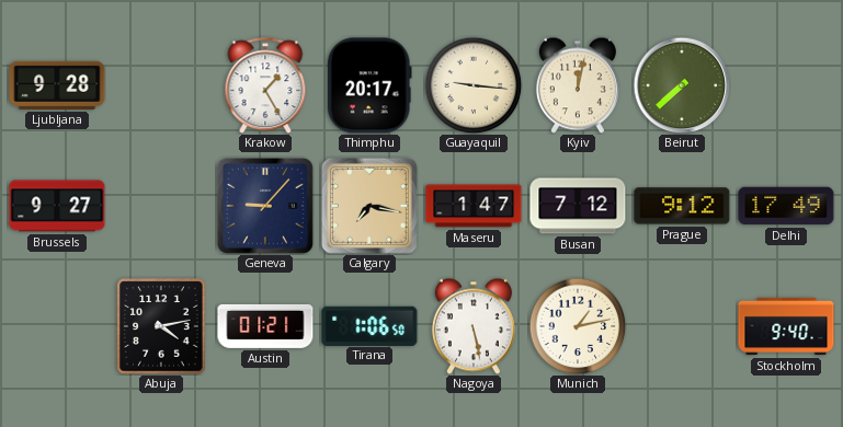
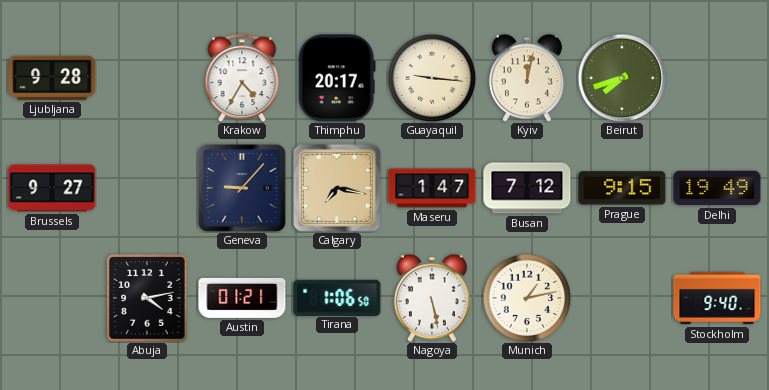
Krakow: 1:25 -> 4:35 (242, 78)
Beirut: 7:38 -> 7:42 (622, 78)
Prague: 9:12 -> 9:15 (622, 188)
Delhi: 17:49 -> 19:49 (717, 188)
